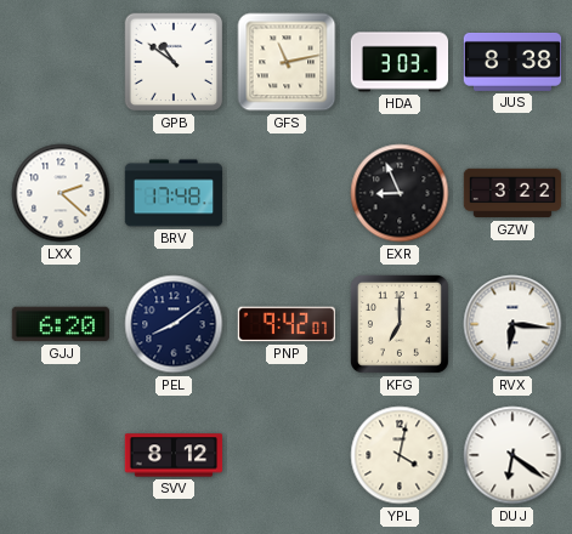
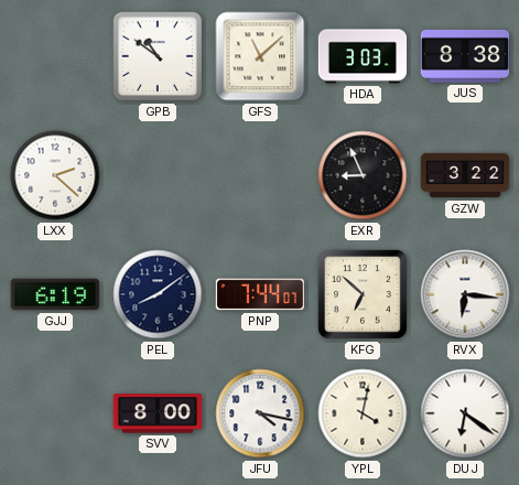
GFS: 11:13 -> 11:08 (260, 56)
BRV: 17:48 -> none (174, 193)
GJJ: 6:20 -> 6:19 (54, 294)
PNP: 9:42 -> 7:44 (259, 294)
KFG: 7:00 -> 6:52 (363, 294)
SVV: 8:12 -> 8:00 (158, 413)
JFU: none -> 4:17 (260, 413)
